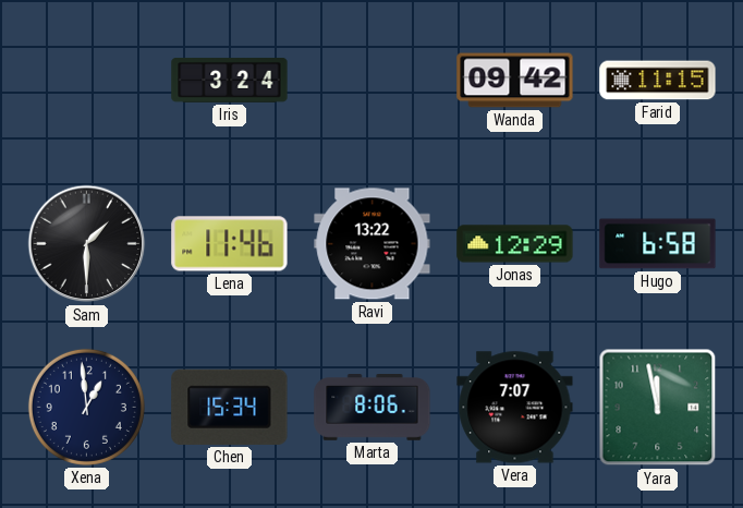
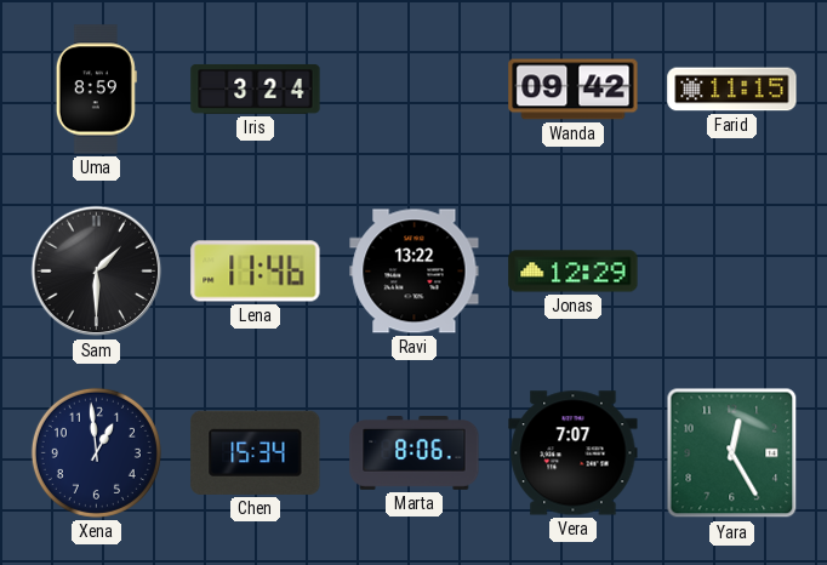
Uma: none -> 8:59 (96, 90)
Hugo: 6:58 -> none (658, 244)
Yara: 11:58 -> 12:25 (732, 453)
